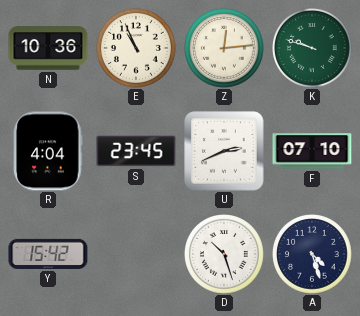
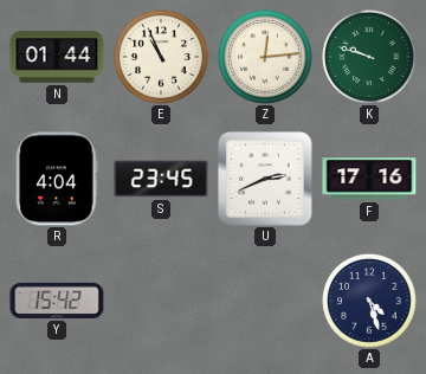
N: 10:36 -> 01:44 (57, 57)
F: 07:10 -> 17:16 (369, 179)
D: 10:27 -> none (225, 255)
